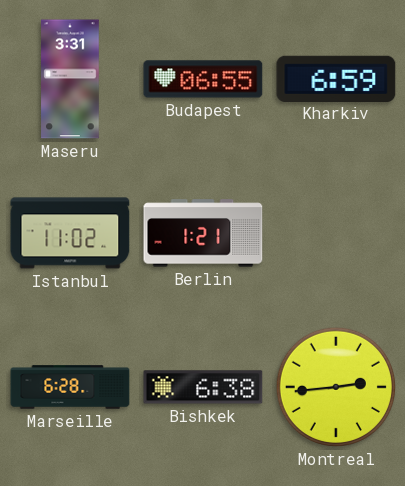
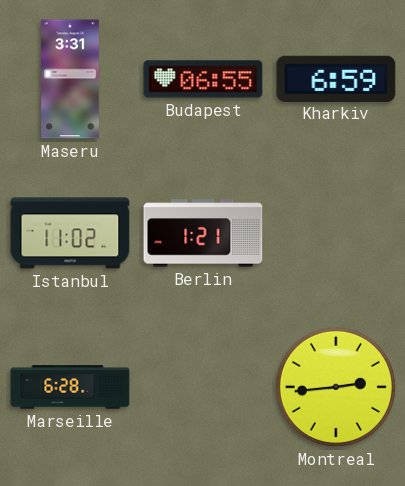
Bishkek: 6:38 -> none (203, 387)
